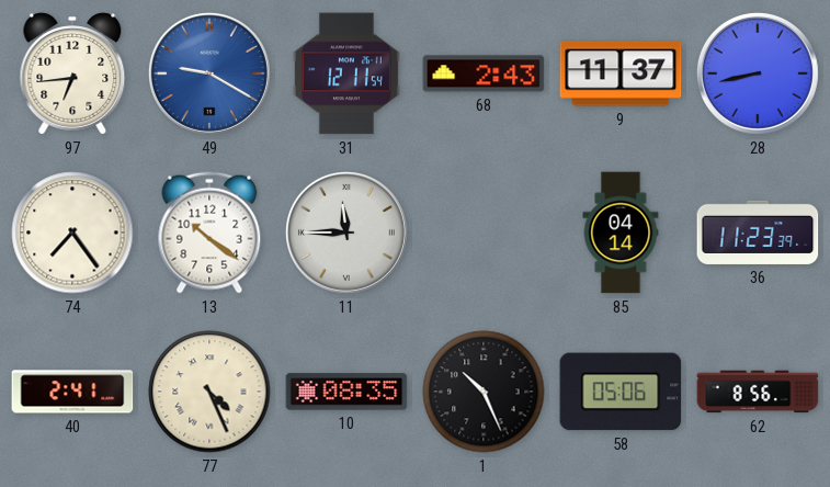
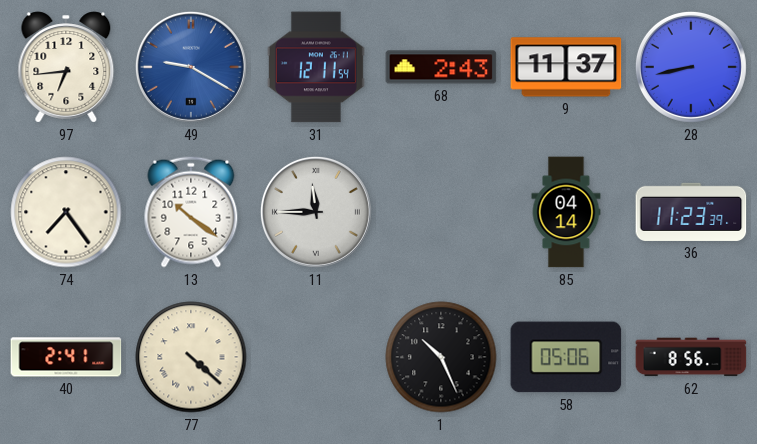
77: 4:26 -> 4:22 (191, 357)
10: 08:35 -> none (346, 392)
